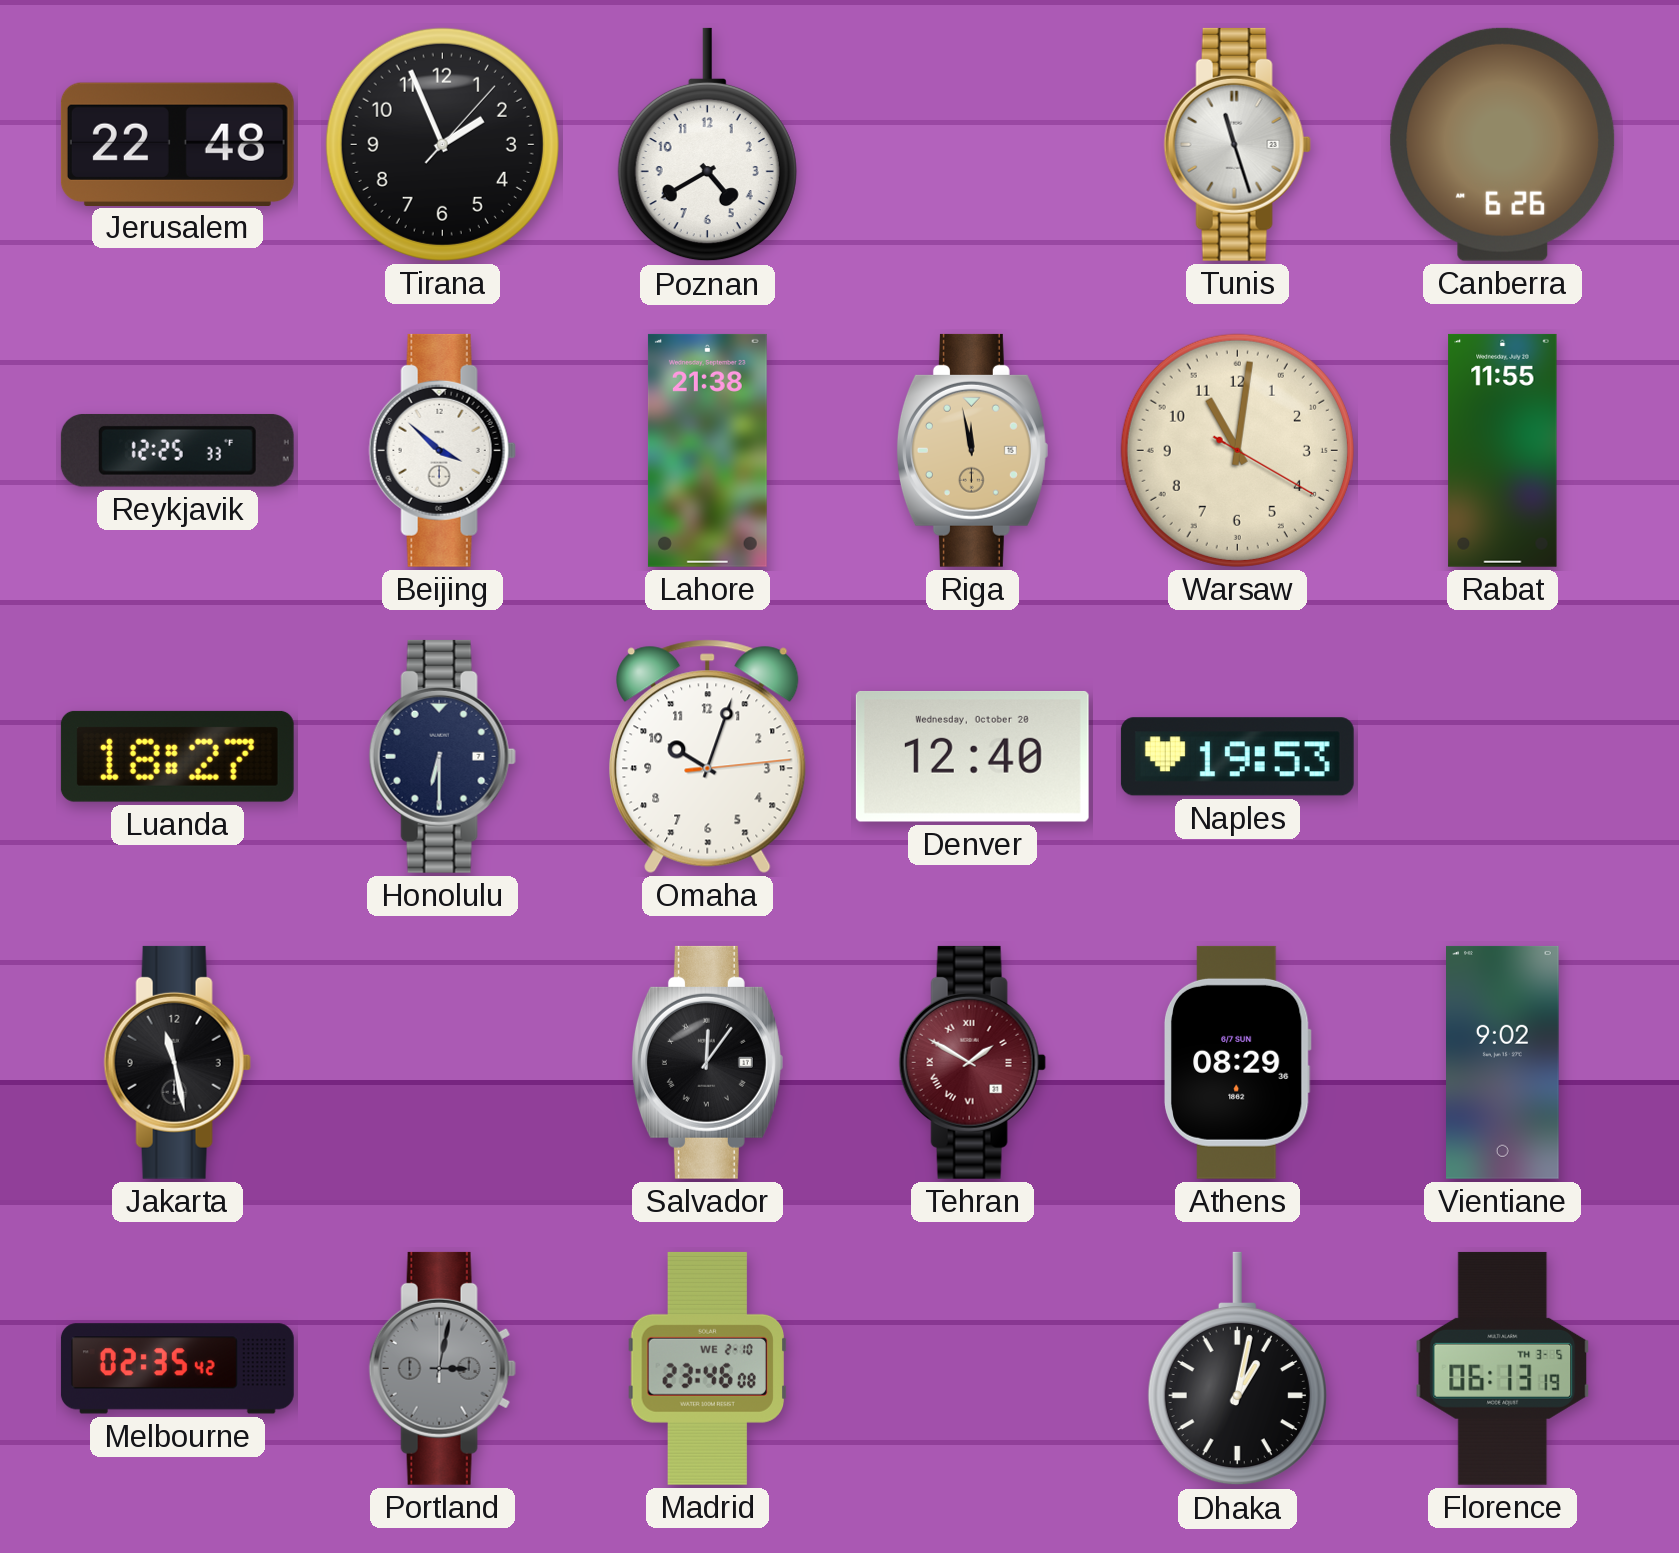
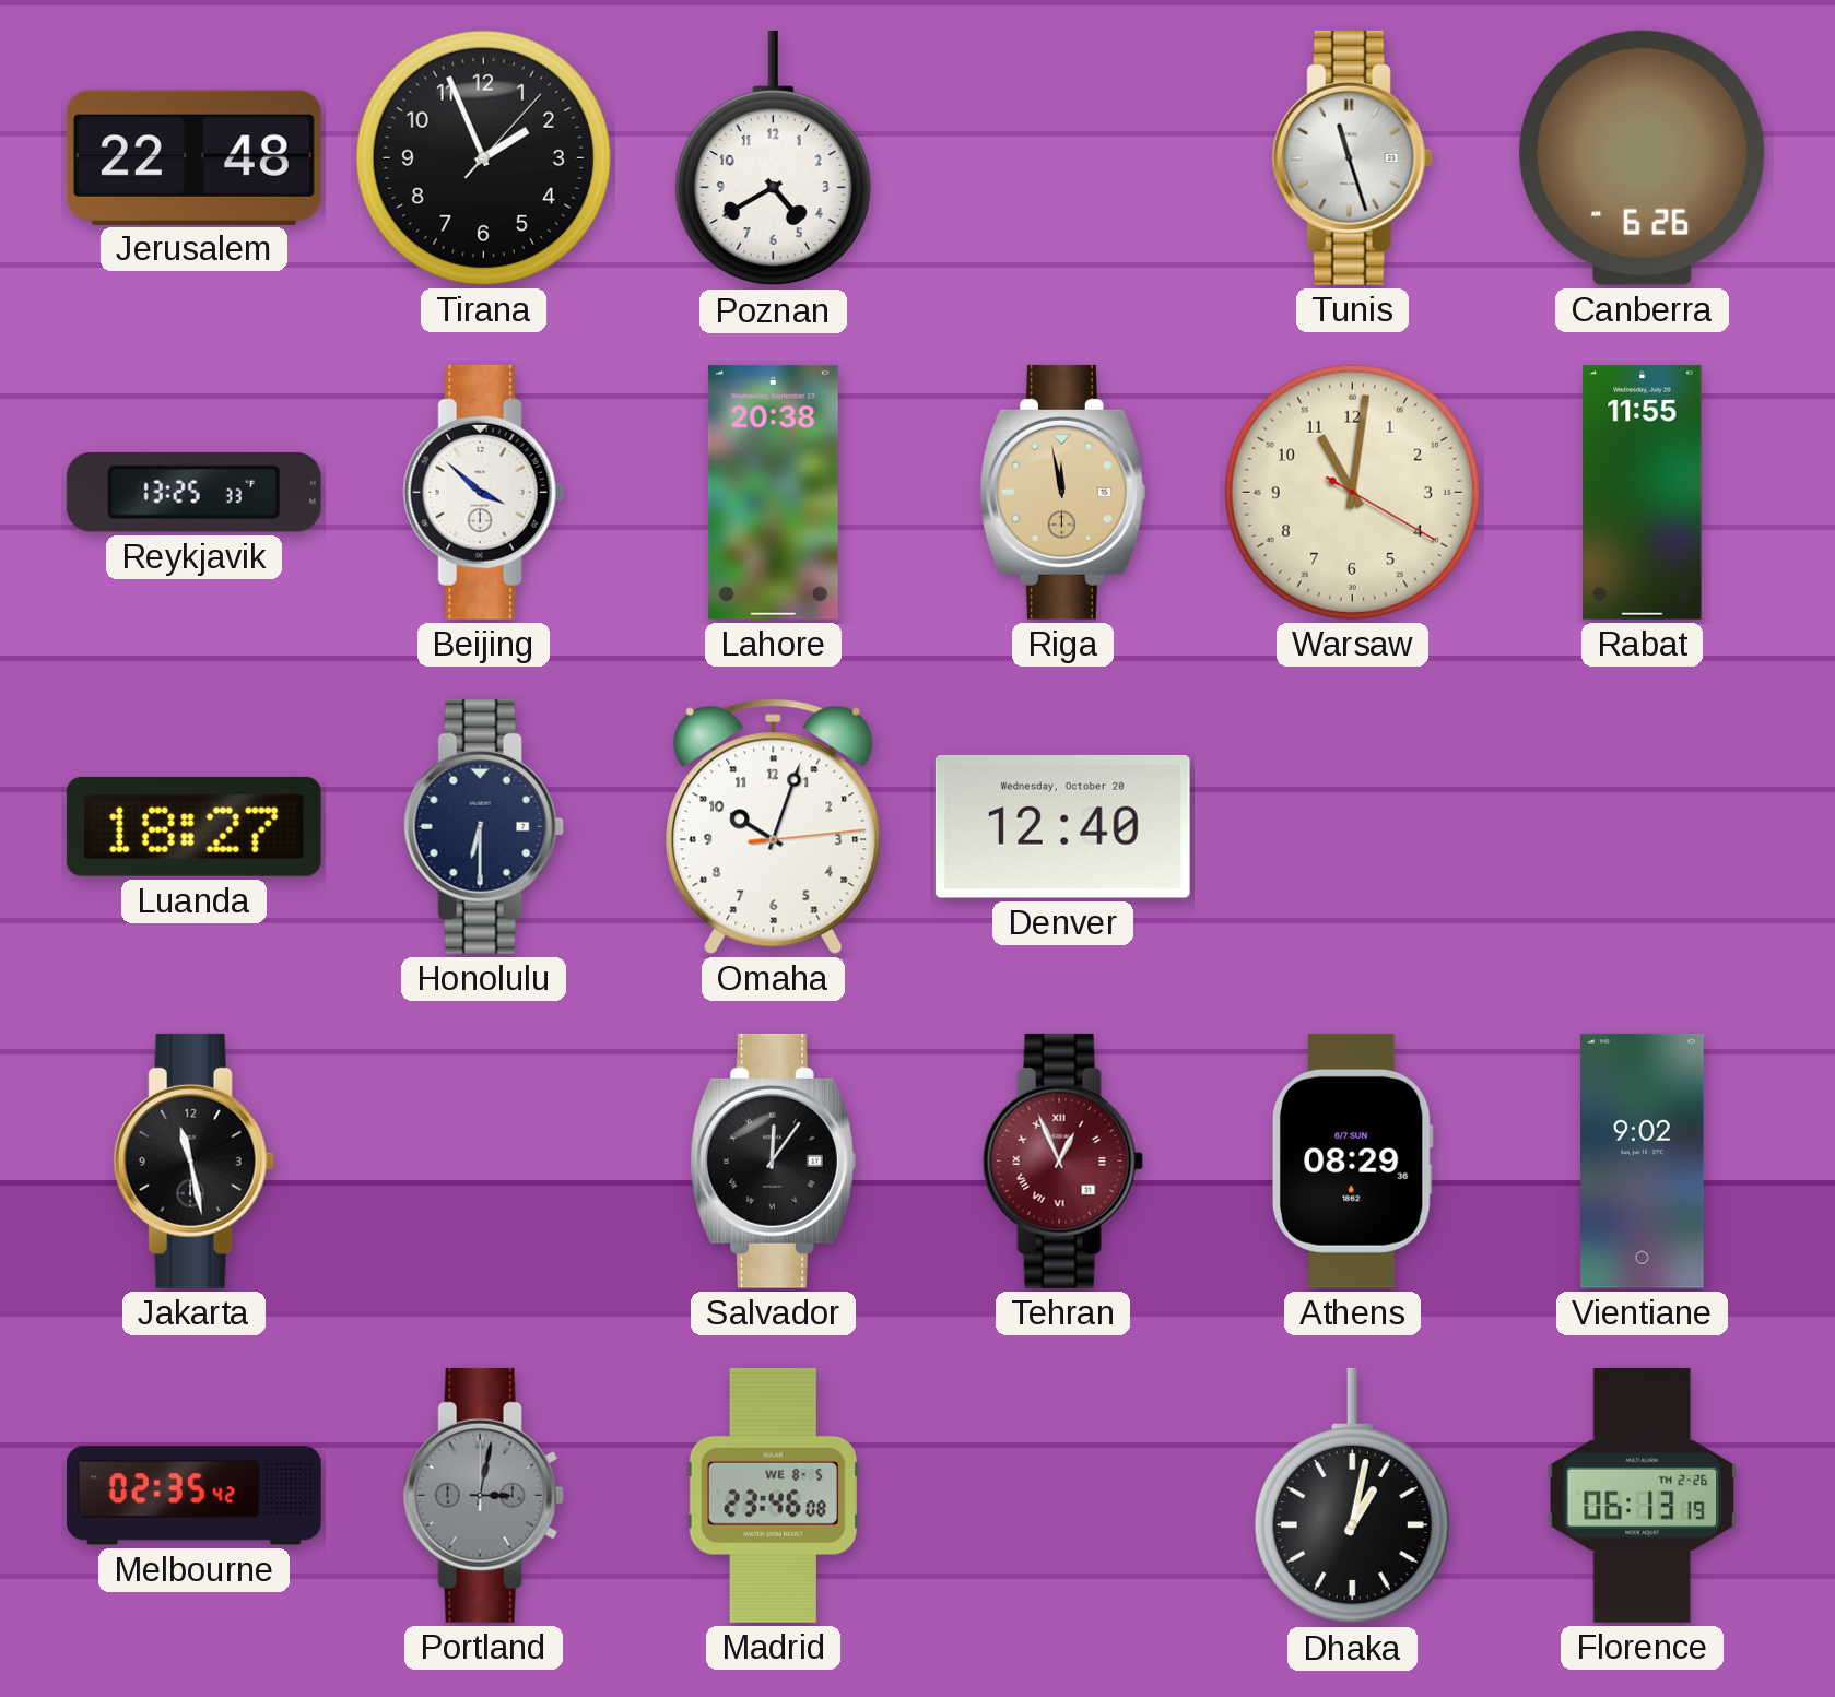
Reykjavik: 12:25 -> 13:25 (193, 492)
Lahore: 21:38 -> 20:38 (773, 492)
Naples: 19:53 -> none (1237, 757)
Tehran: 1:50 -> 12:56 (1062, 1160)
Madrid date: WE 2-10 -> WE 8-5 (773, 1495)
Florence date: TH 3-5 -> TH 2-26 (1643, 1495)
